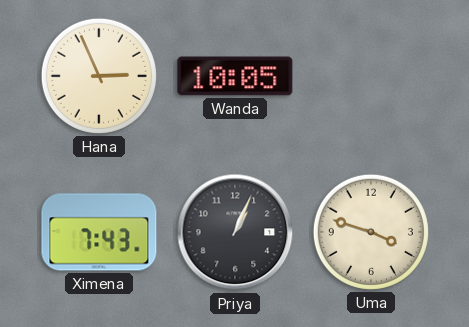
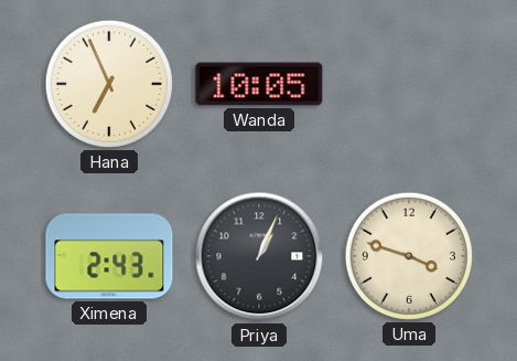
Hana: 2:56 -> 6:56 (109, 84)
Ximena: 7:43 -> 2:43 (109, 256)
